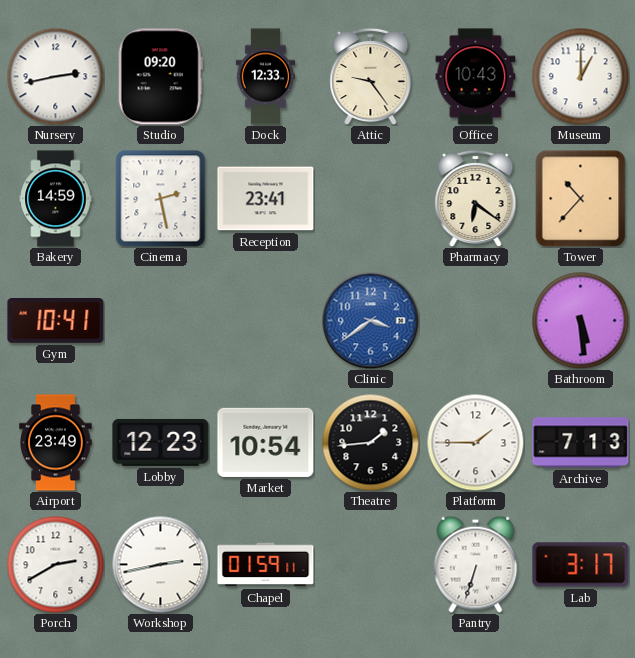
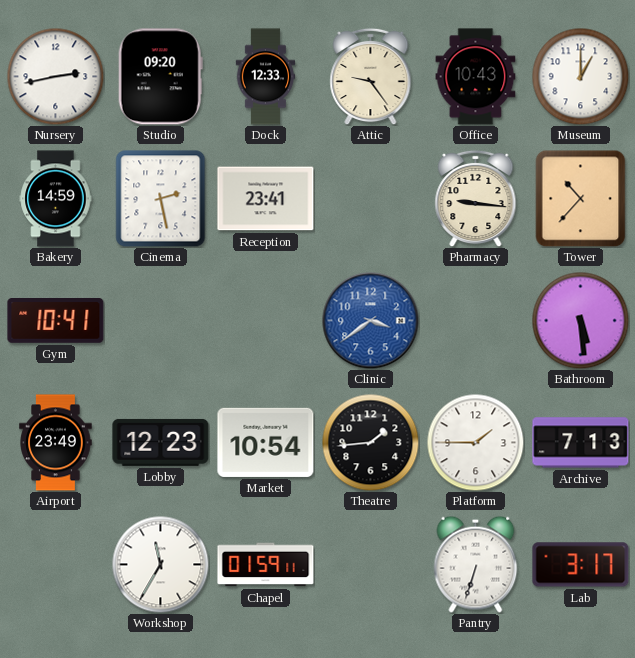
Pharmacy: 6:21 -> 9:16 (476, 198)
Porch: 2:40 -> none (55, 564)
Workshop: 2:43 -> 11:35 (160, 564)
